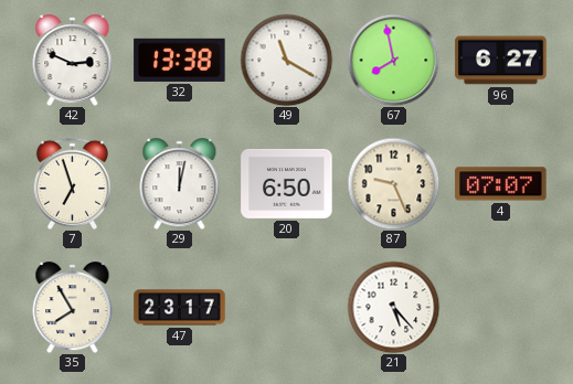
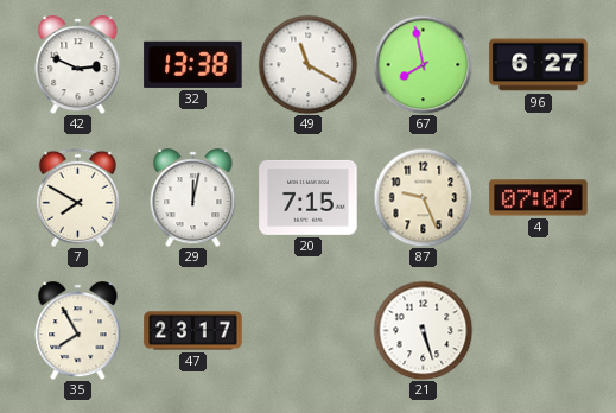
7: 6:57 -> 7:50 (77, 197)
20: 6:50 -> 7:15 (309, 197)
21: 5:23 -> 5:27 (423, 330)
